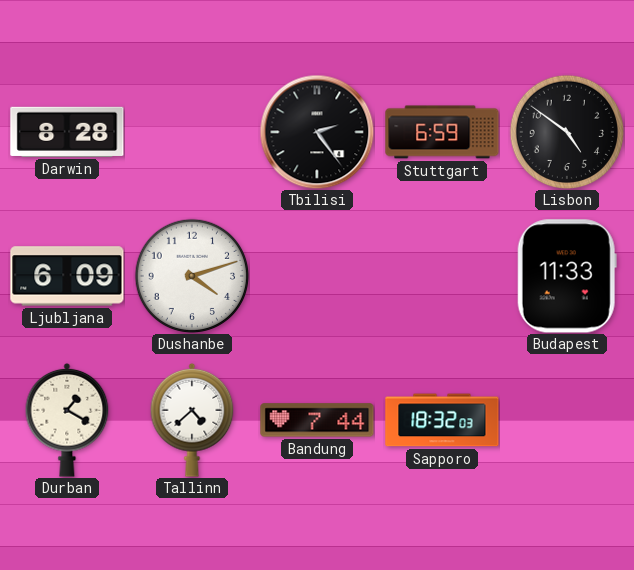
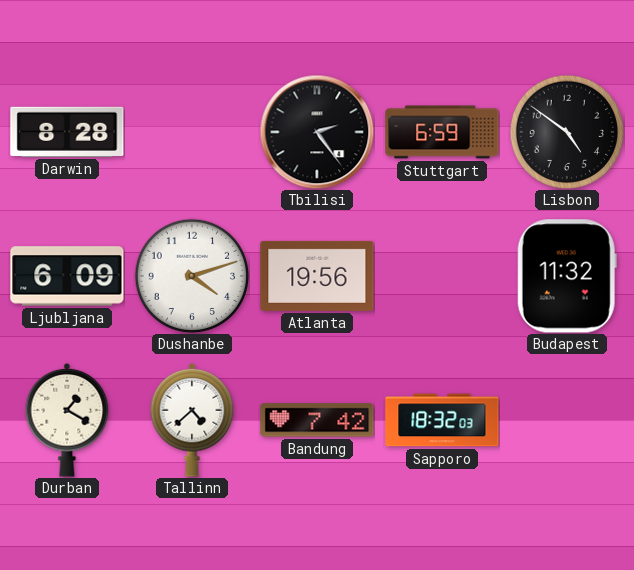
Atlanta: none -> 19:56 (317, 276)
Budapest: 11:33 -> 11:32 (567, 276)
Bandung: 7:44 -> 7:42 (317, 420)
